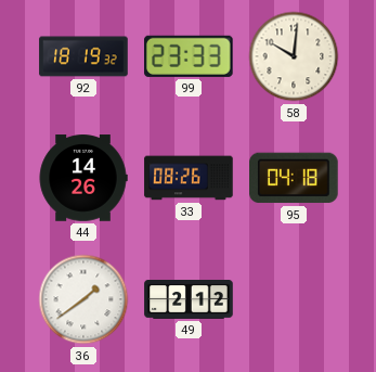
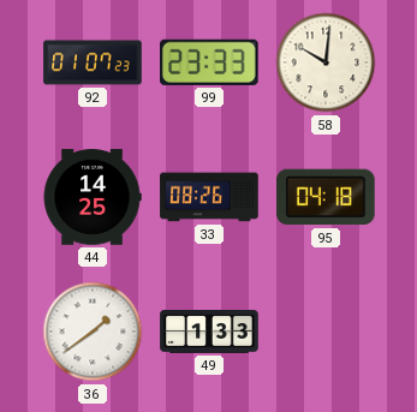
92: 18:19 -> 01:07 (93, 62)
44: 14:26 -> 14:25 (93, 197)
49: 2:12 -> 1:33 (209, 333)
